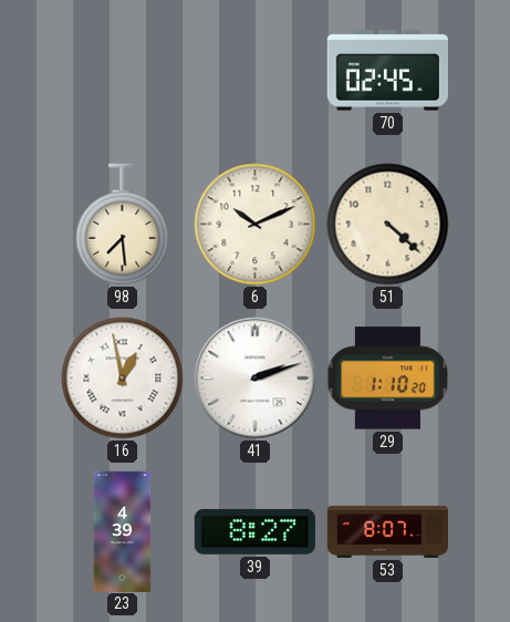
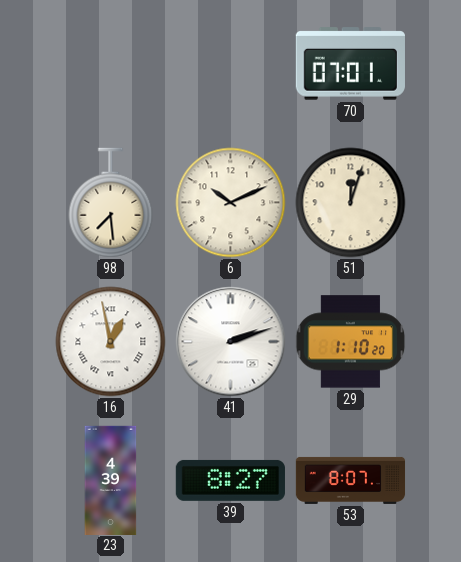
70: 02:45 -> 07:01 (350, 64)
51: 4:22 -> 12:03 (351, 203)
